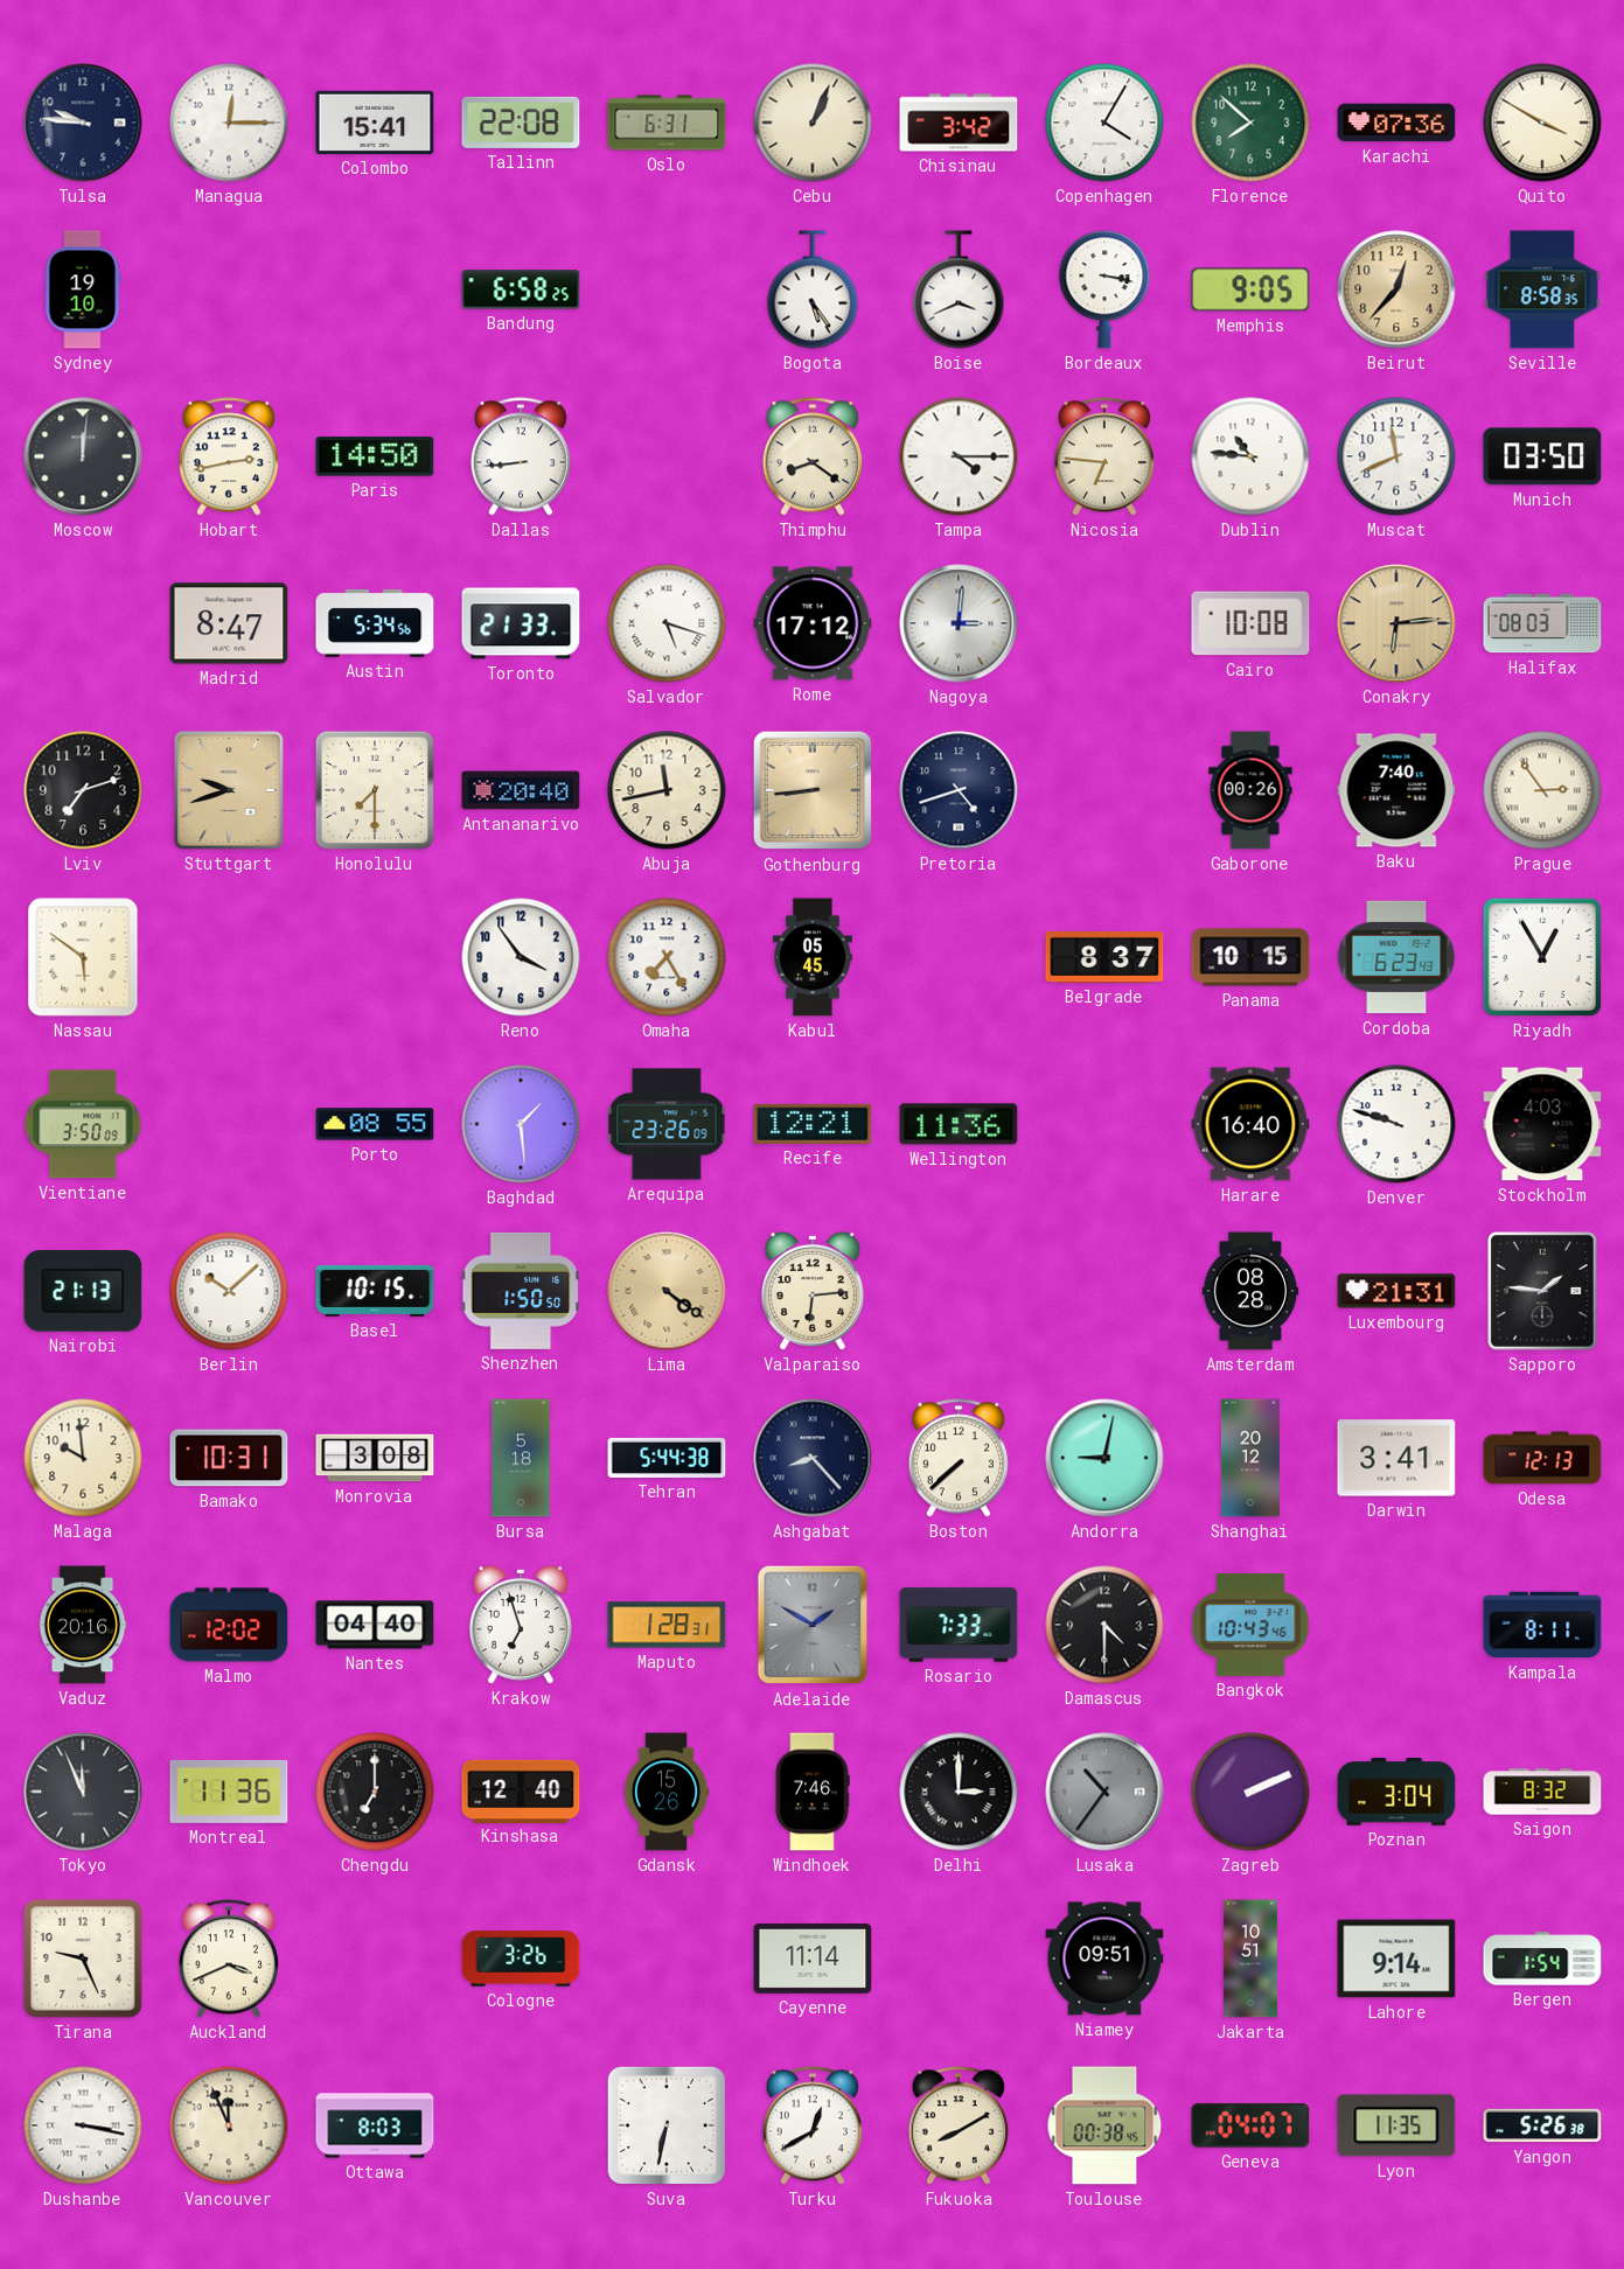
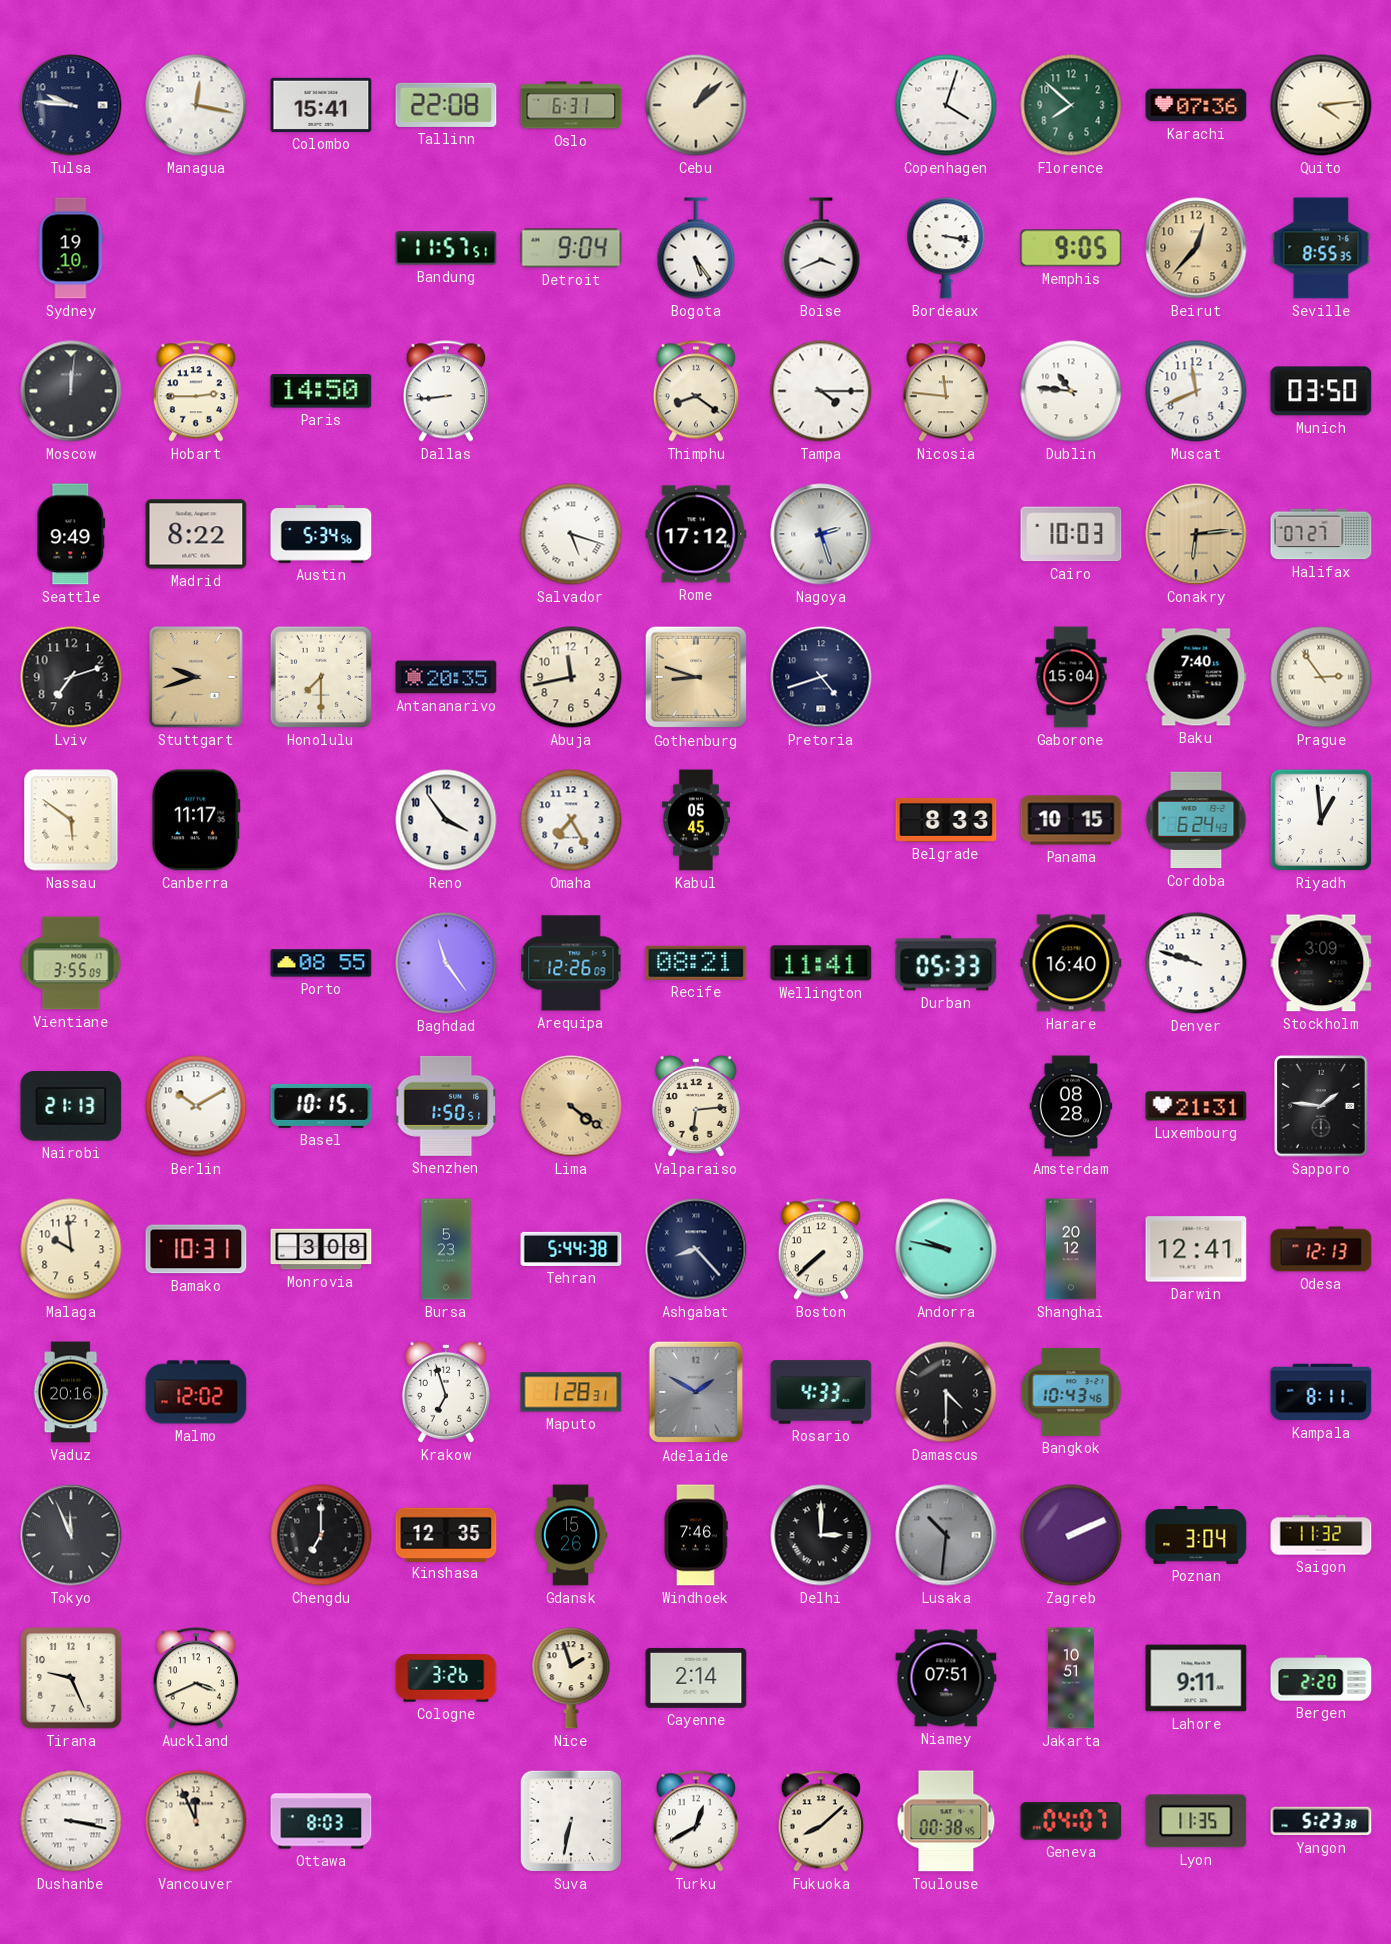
Managua: 12:15 -> 12:17 (196, 105)
Cebu: 1:04 -> 1:08 (696, 105)
Chisinau: 3:42 -> none (959, 123)
Copenhagen: 4:05 -> 4:03 (946, 105)
Quito: 3:50 -> 4:14 (1321, 105)
Bandung: 6:58 -> 11:57 (446, 248)
Detroit: none -> 9:04 (571, 248)
Seville: 8:58 -> 8:55 (1321, 248)
Hobart: 2:43 -> 2:45 (196, 391)
Nicosia: 6:46 -> 11:46 (946, 391)
Seattle: none -> 9:49 (71, 534)
Madrid: 8:47 -> 8:22 (196, 534)
Toronto: 21:33 -> none (521, 623)
Nagoya: 3:01 -> 2:27 (821, 534)
Cairo: 10:08 -> 10:03 (1071, 534)
Halifax: 08:03 -> 07:27 (1321, 534)
Antananarivo: 20:40 -> 20:35 (446, 677)
Gothenburg: 8:44 -> 8:48 (696, 677)
Gaborone: 00:26 -> 15:04 (1071, 677)
Canberra: none -> 11:17 (196, 820)
Belgrade: 8:37 -> 8:33 (946, 820)
Cordoba: 6:23 -> 6:24 (1196, 820)
Riyadh: 12:55 -> 12:59 (1321, 820)
Vientiane: 3:50 -> 3:55 (71, 963)
Baghdad: 1:29 -> 11:24 (446, 963)
Arequipa: 23:26 -> 12:26 (571, 963)
Recife: 12:21 -> 08:21 (696, 963)
Wellington: 11:36 -> 11:41 (821, 963)
Durban: none -> 05:33 (946, 963)
Stockholm: 4:03 -> 3:09 (1321, 963)
Berlin: 10:08 -> 10:10 (196, 1106)
Shenzhen: 1:50:50 -> 1:50:51 (446, 1106)
Bursa: 5:18 -> 5:23 (446, 1249)
Andorra: 9:02 -> 9:47 (946, 1249)
Darwin: 3:41 -> 12:41 (1196, 1249)
Nantes: 04:40 -> none (375, 1625)
Rosario: 7:33 -> 4:33 (821, 1392)
Montreal: 11:36 -> none (229, 1792)
Kinshasa: 12:40 -> 12:35 (446, 1534)
Lusaka: 10:36 -> 10:31 (946, 1535)
Saigon: 8:32 -> 11:32 (1321, 1535)
Nice: none -> 1:57 (571, 1678)
Cayenne: 11:14 -> 2:14 (696, 1678)
Niamey: 09:51 -> 07:51 (946, 1678)
Lahore: 9:14 -> 9:11 (1196, 1678)
Bergen: 1:54 -> 2:20 (1321, 1678)
Fukuoka: 8:10 -> 8:08 (821, 1821)
Yangon: 5:26 -> 5:23 (1321, 1821)
